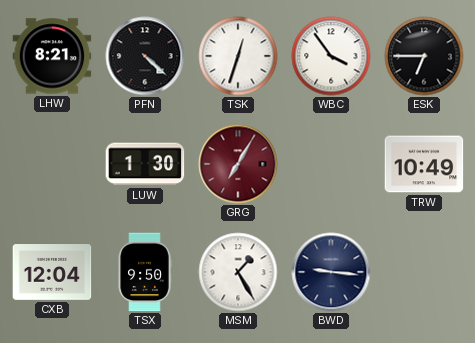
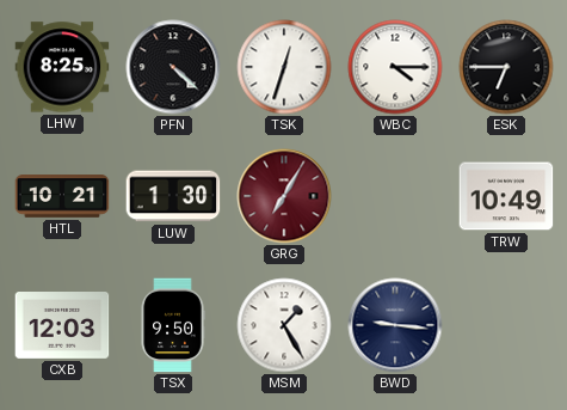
LHW: 8:21 -> 8:25 (62, 67)
WBC: 3:54 -> 4:15 (395, 67)
HTL: none -> 10:21 (62, 196)
CXB: 12:04 -> 12:03 (62, 326)
